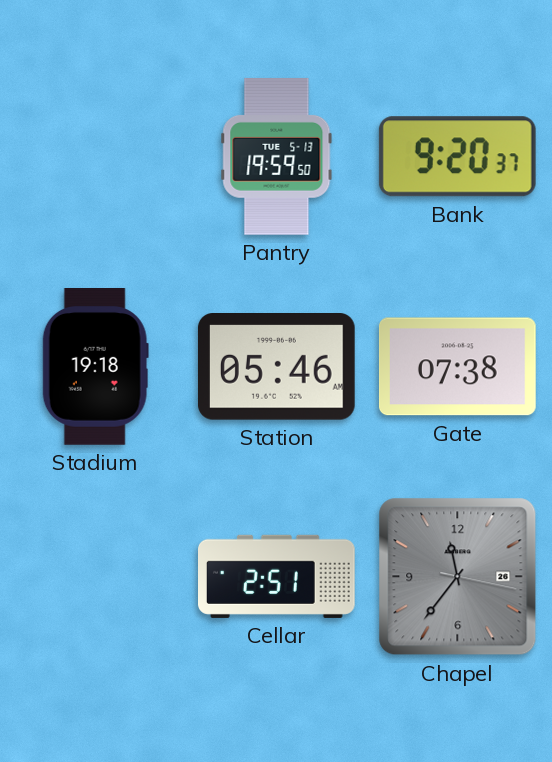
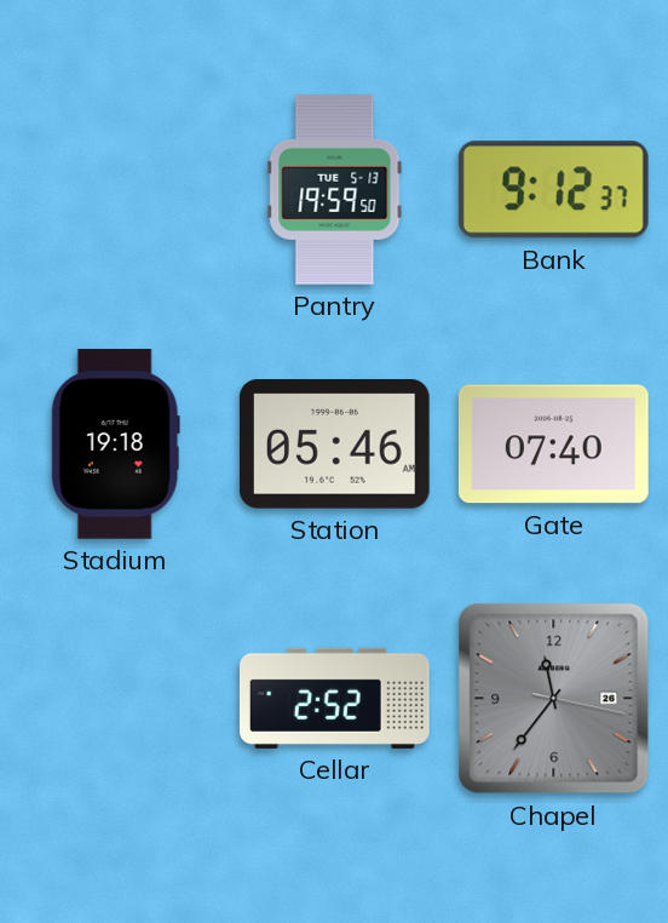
Bank: 9:20 -> 9:12 (553, 190)
Gate: 07:38 -> 07:40 (553, 445)
Cellar: 2:51 -> 2:52 (335, 698)
